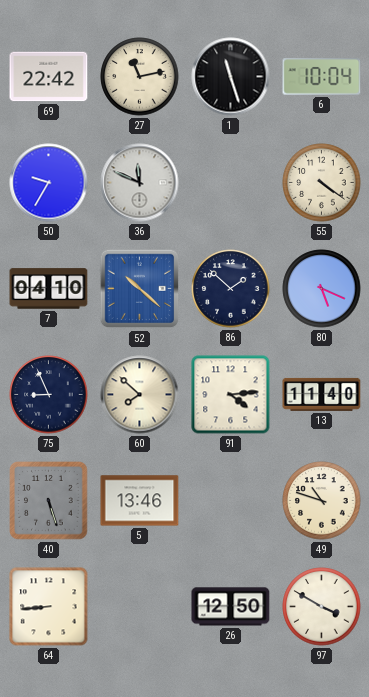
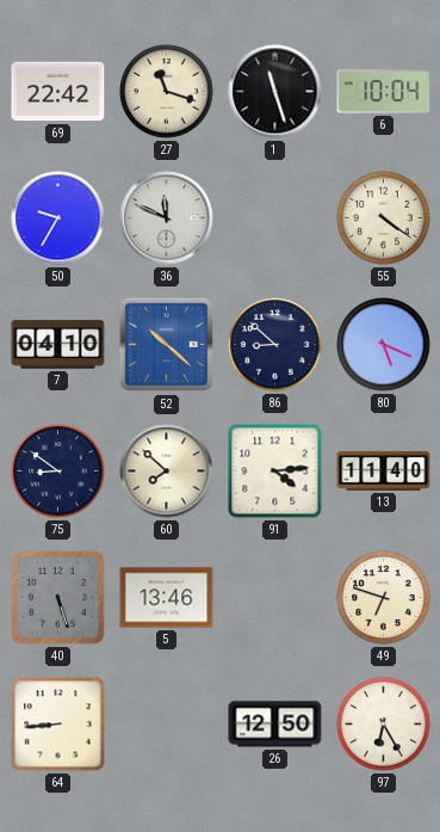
27: 11:13 -> 11:18 (167, 92)
86: 1:52 -> 8:52 (275, 345)
75: 8:56 -> 8:51 (58, 472)
49: 10:48 -> 6:48 (384, 598)
97: 3:50 -> 6:25 (384, 725)
